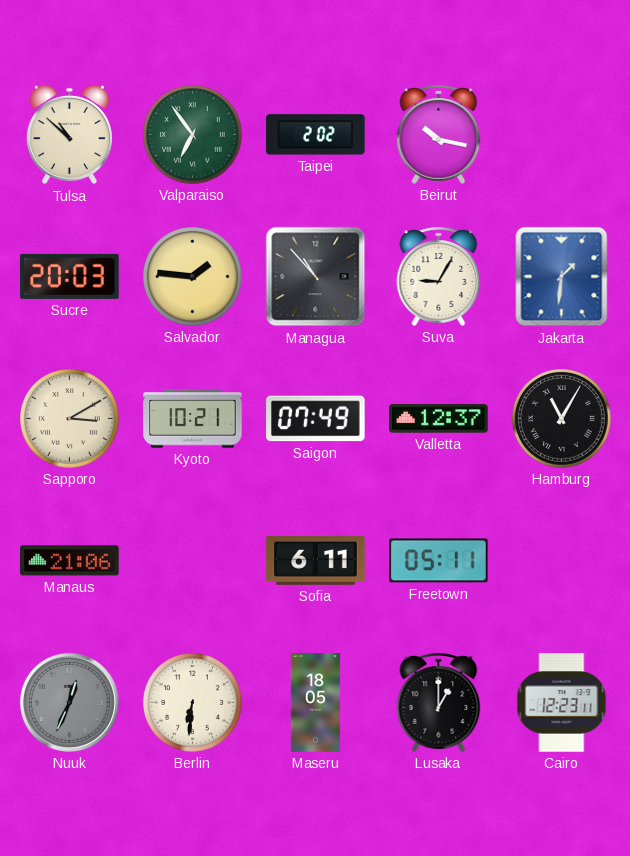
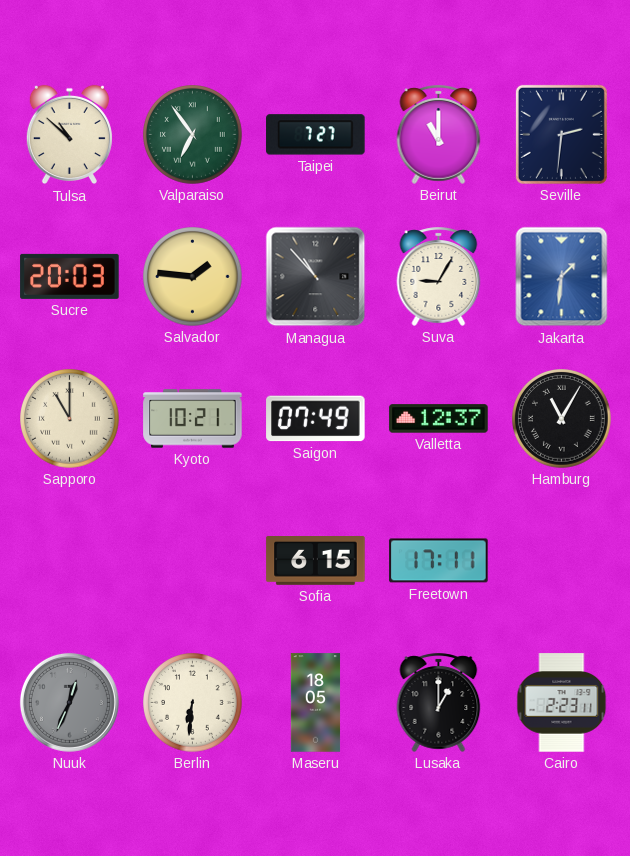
Taipei: 2:02 -> 7:27 (316, 135)
Beirut: 10:17 -> 11:00 (439, 134)
Seville: none -> 2:31 (561, 134)
Sapporo: 3:10 -> 11:00 (70, 419)
Manaus: 21:06 -> none (70, 561)
Sofia: 6:11 -> 6:15 (316, 561)
Freetown: 05:11 -> 17:11 (439, 561)
Cairo: 12:23 -> 2:23 (562, 703)
